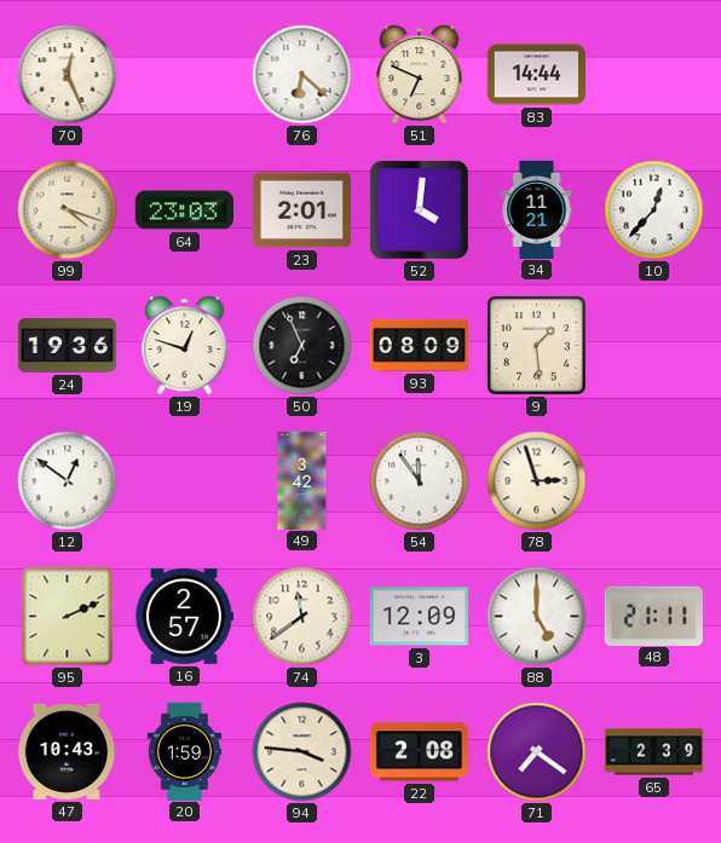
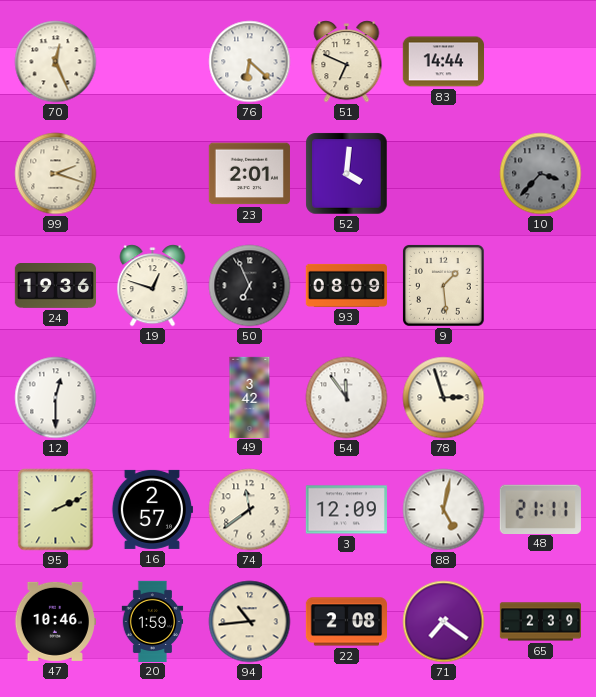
99: 4:18 -> 2:18 (56, 174)
64: 23:03 -> none (184, 210)
34: 11:21 -> none (537, 209)
10: 12:37 -> 3:37 (541, 174)
10 dial: white -> grey (541, 174)
12: 12:51 -> 12:30 (56, 398)
88: 5:00 -> 5:02 (444, 510)
47: 10:43 -> 10:46 (55, 621)
94: 3:46 -> 10:44 (250, 622)
